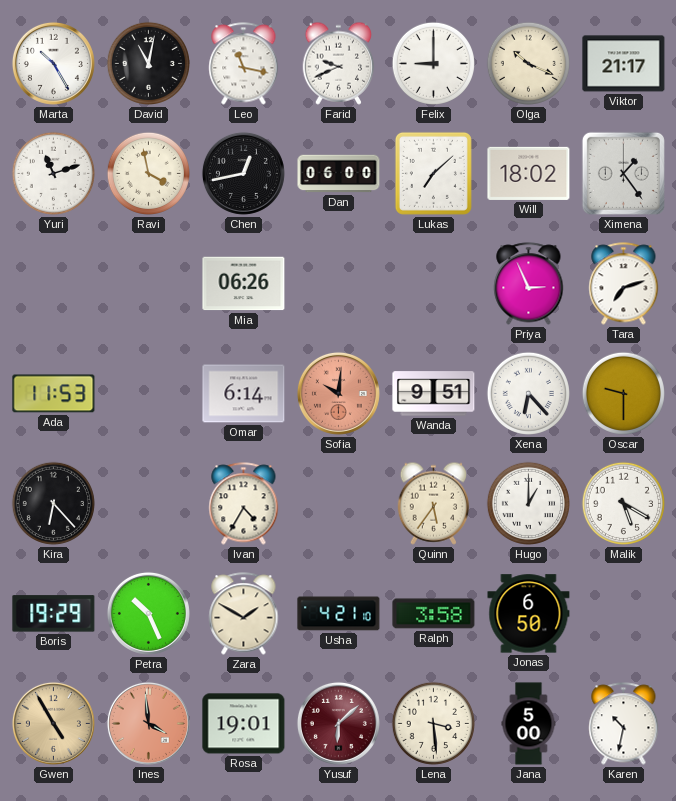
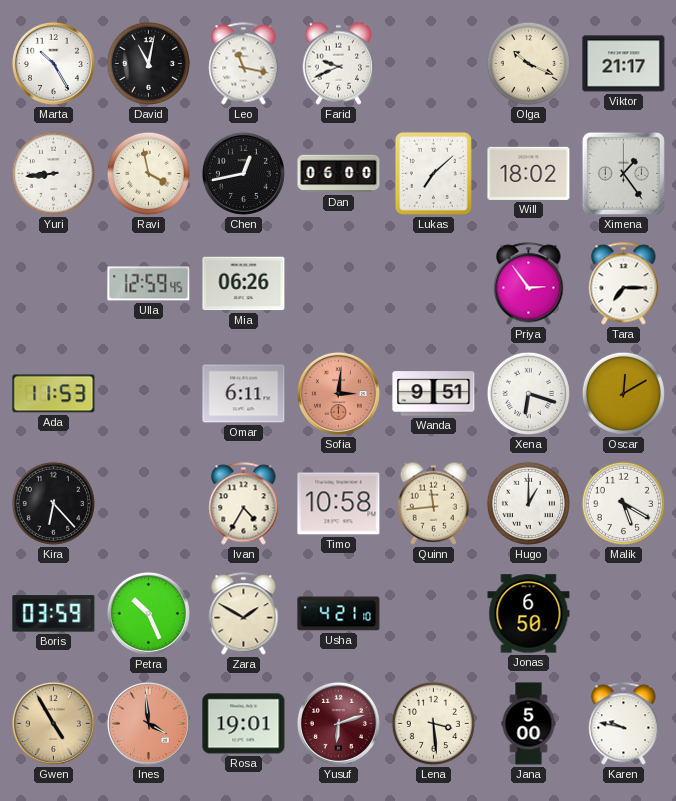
Felix: 9:00 -> none (433, 63)
Yuri: 11:12 -> 8:44 (53, 173)
Ulla: none -> 12:59 (149, 284)
Priya: 2:56 -> 2:54 (529, 284)
Tara: 7:12 -> 7:15 (624, 284)
Omar: 6:14 -> 6:11 (244, 394)
Sofia: 10:01 -> 3:01 (338, 393)
Xena: 6:23 -> 6:18 (528, 393)
Oscar: 9:30 -> 12:10 (623, 393)
Timo: none -> 10:58 (339, 504)
Quinn: 5:36 -> 11:44 (434, 503)
Boris: 19:29 -> 03:59 (54, 614)
Ralph: 3:58 -> none (434, 614)
Yusuf: 6:08 -> 6:12 (338, 723)
Karen: 10:32 -> 9:47 (624, 724)
